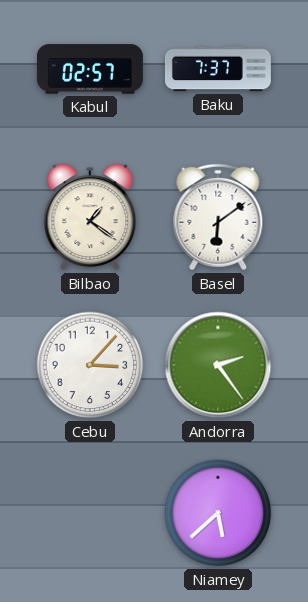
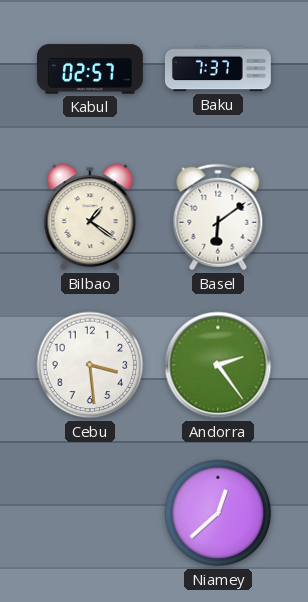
Cebu: 3:07 -> 3:29 (90, 365)
Niamey: 5:38 -> 12:38 (218, 513)
